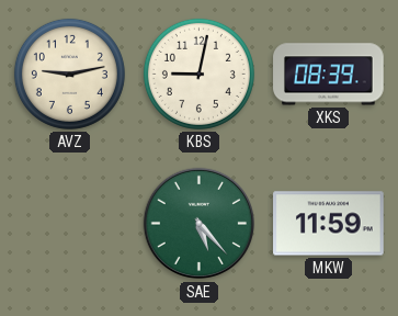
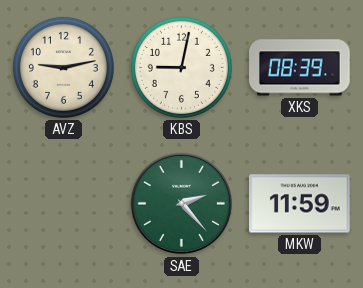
SAE: 5:23 -> 2:23 (182, 204)
